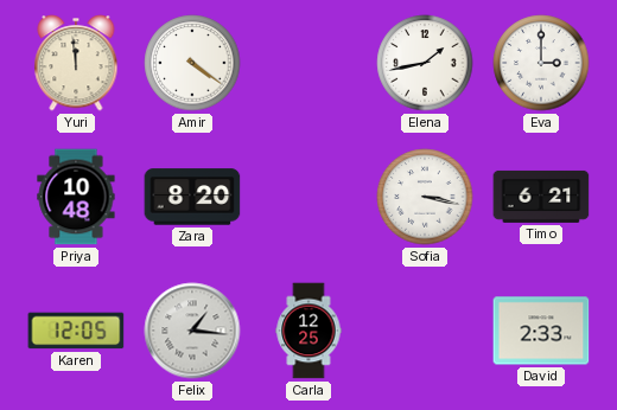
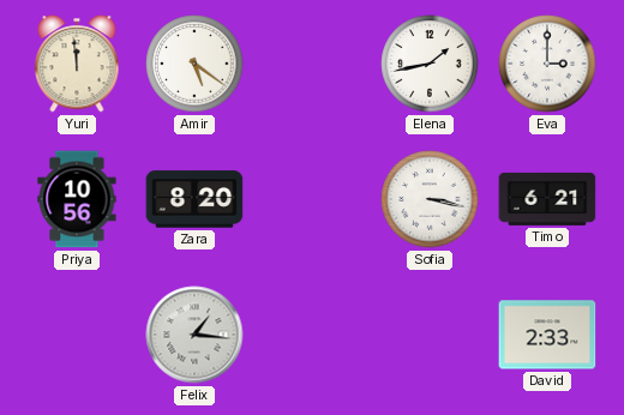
Amir: 4:21 -> 5:21 (194, 64)
Priya: 10:48 -> 10:56 (77, 199)
Karen: 12:05 -> none (76, 331)
Carla: 12:25 -> none (308, 331)
